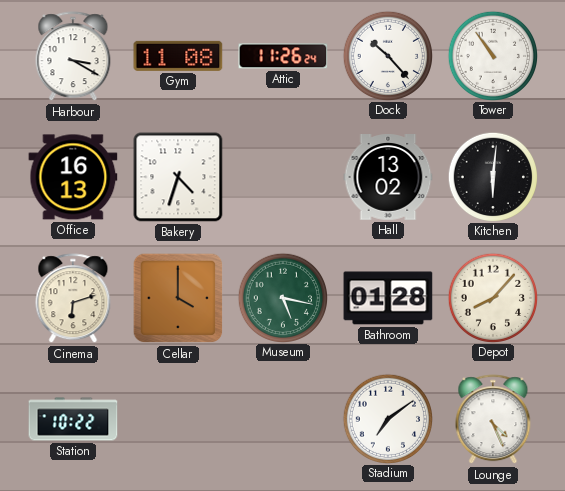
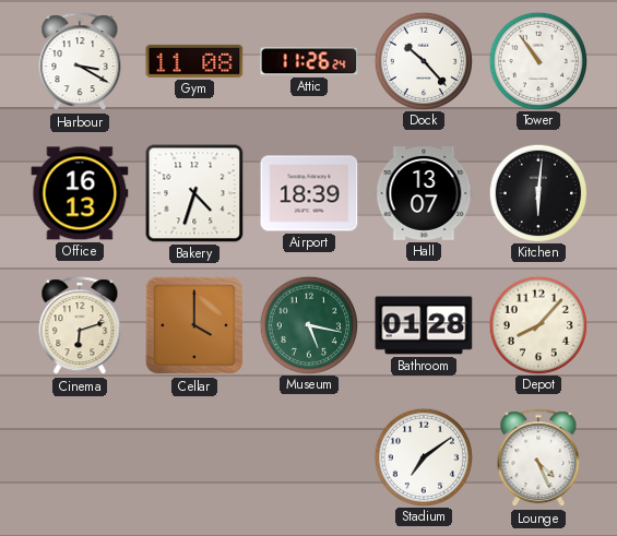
Airport: none -> 18:39 (309, 193)
Hall: 13:02 -> 13:07 (424, 194)
Station: 10:22 -> none (73, 419)
